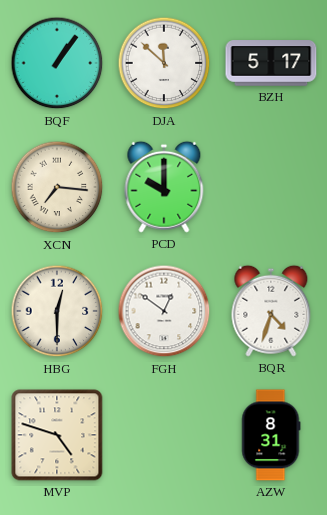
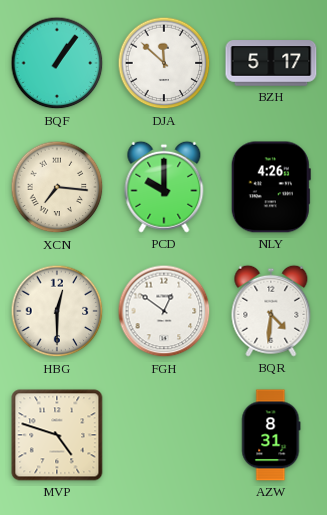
NLY: none -> 4:26 (271, 187)
BQR: 4:33 -> 4:31 (271, 311)
